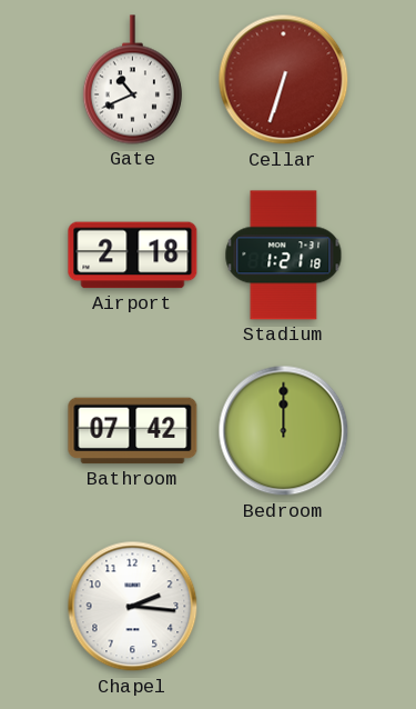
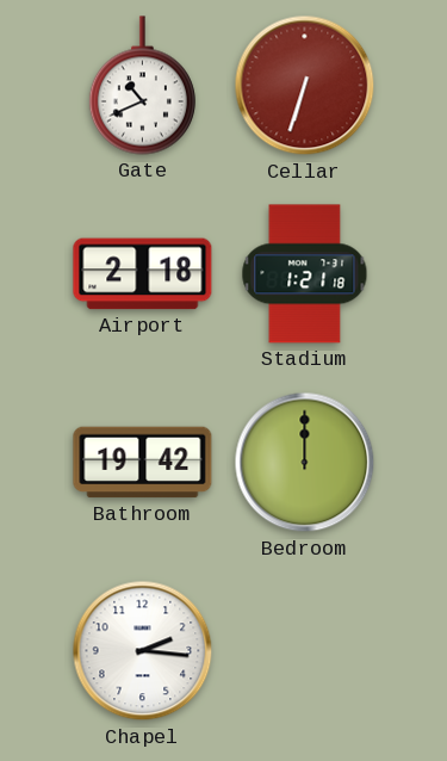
Bathroom: 07:42 -> 19:42 (143, 463)
